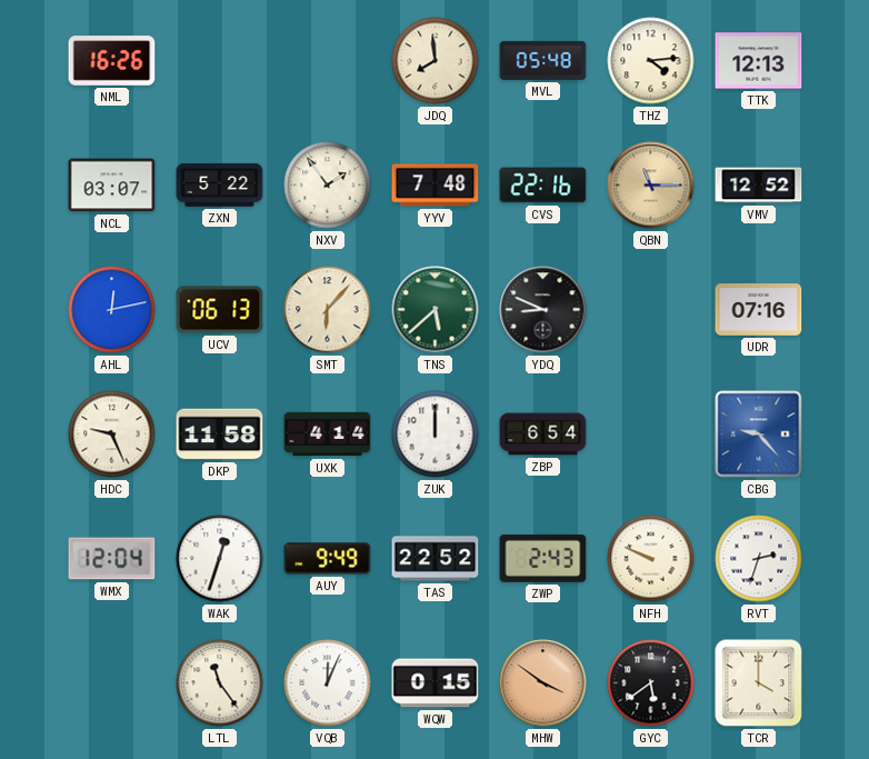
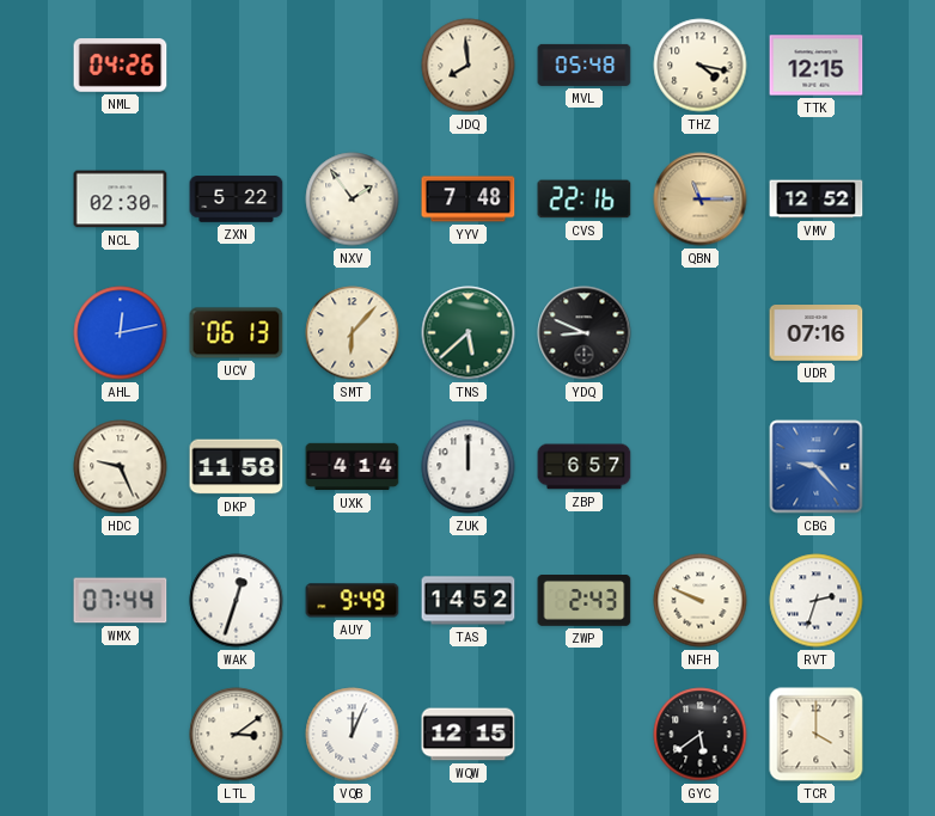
NML: 16:26 -> 04:26 (121, 66)
THZ: 4:14 -> 4:17 (701, 66)
TTK: 12:13 -> 12:15 (817, 66)
NCL: 03:07 -> 02:30 (121, 200)
ZBP: 6:54 -> 6:57 (585, 467)
WMX: 12:04 -> 07:44 (121, 601)
TAS: 22:52 -> 14:52 (469, 601)
LTL: 11:24 -> 3:09 (237, 735)
WQW: 0:15 -> 12:15 (469, 735)
MHW: 3:51 -> none (543, 683)
